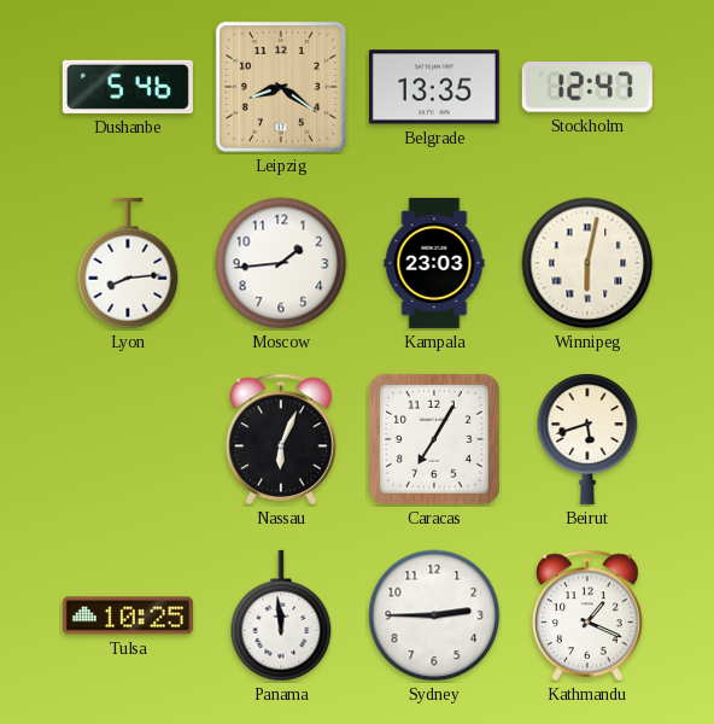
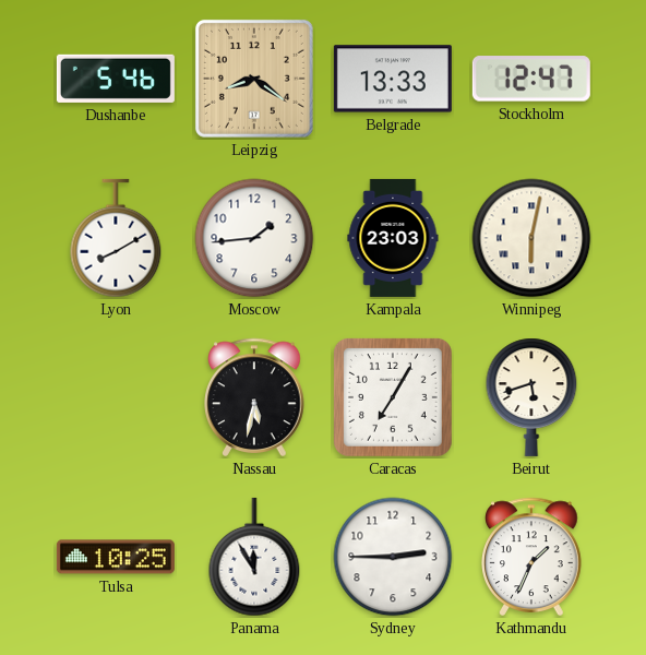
Belgrade: 13:35 -> 13:33 (393, 79)
Lyon: 8:14 -> 8:10 (116, 238)
Nassau: 6:04 -> 5:32 (254, 397)
Panama: 11:59 -> 11:55 (254, 557)
Kathmandu: 1:19 -> 1:34 (531, 557)
